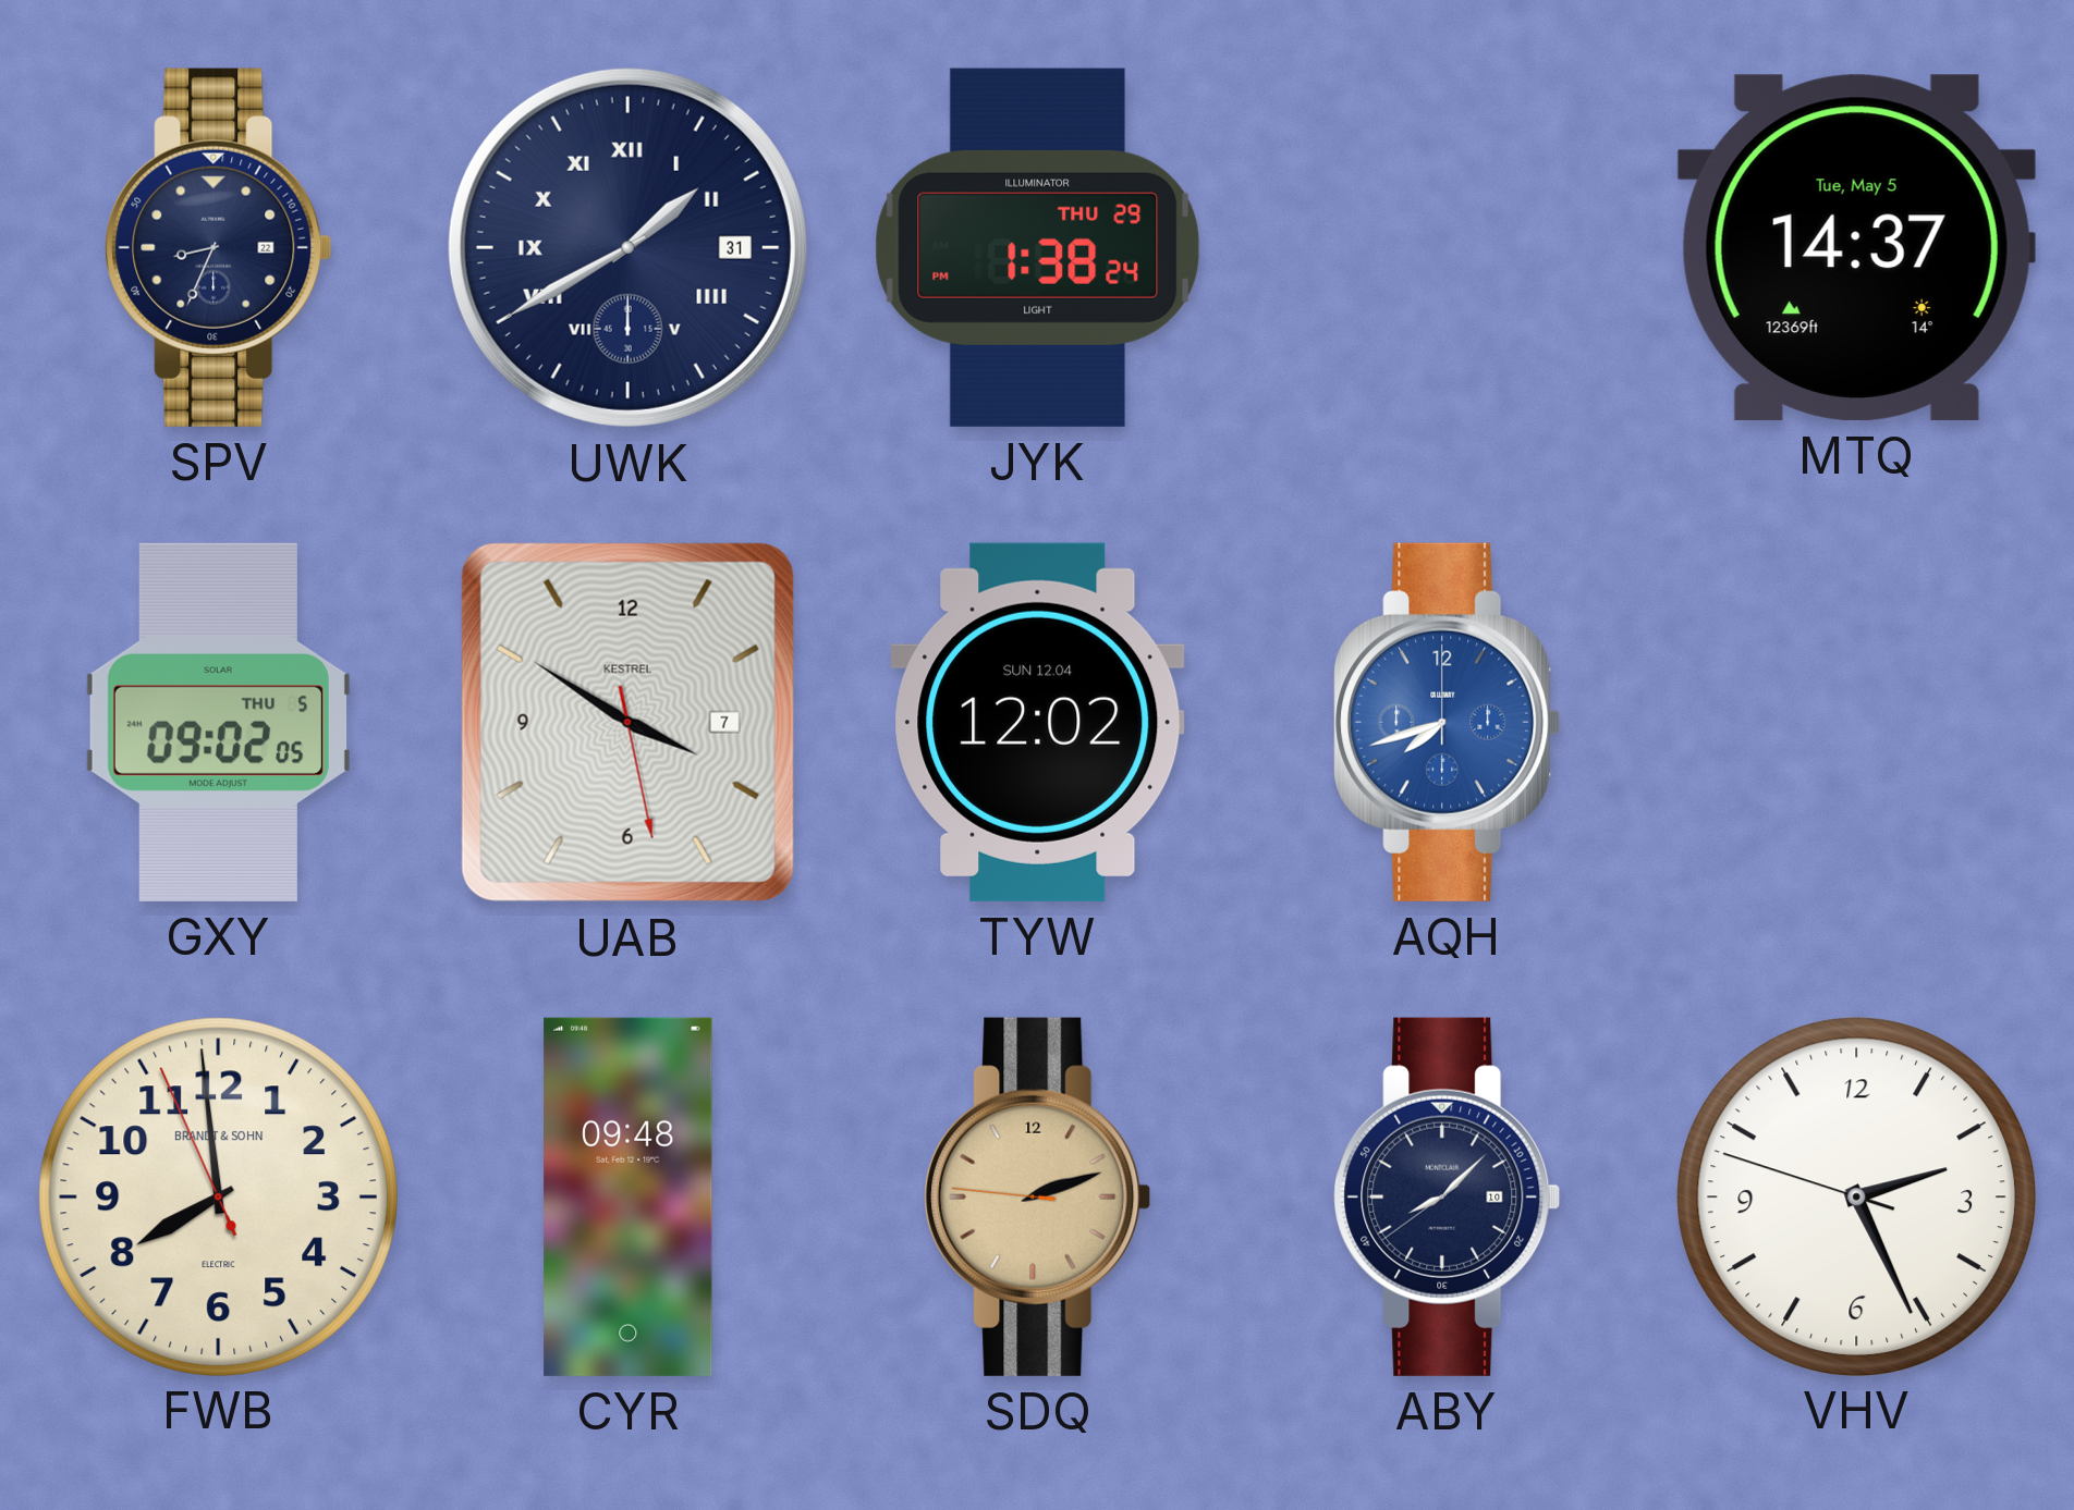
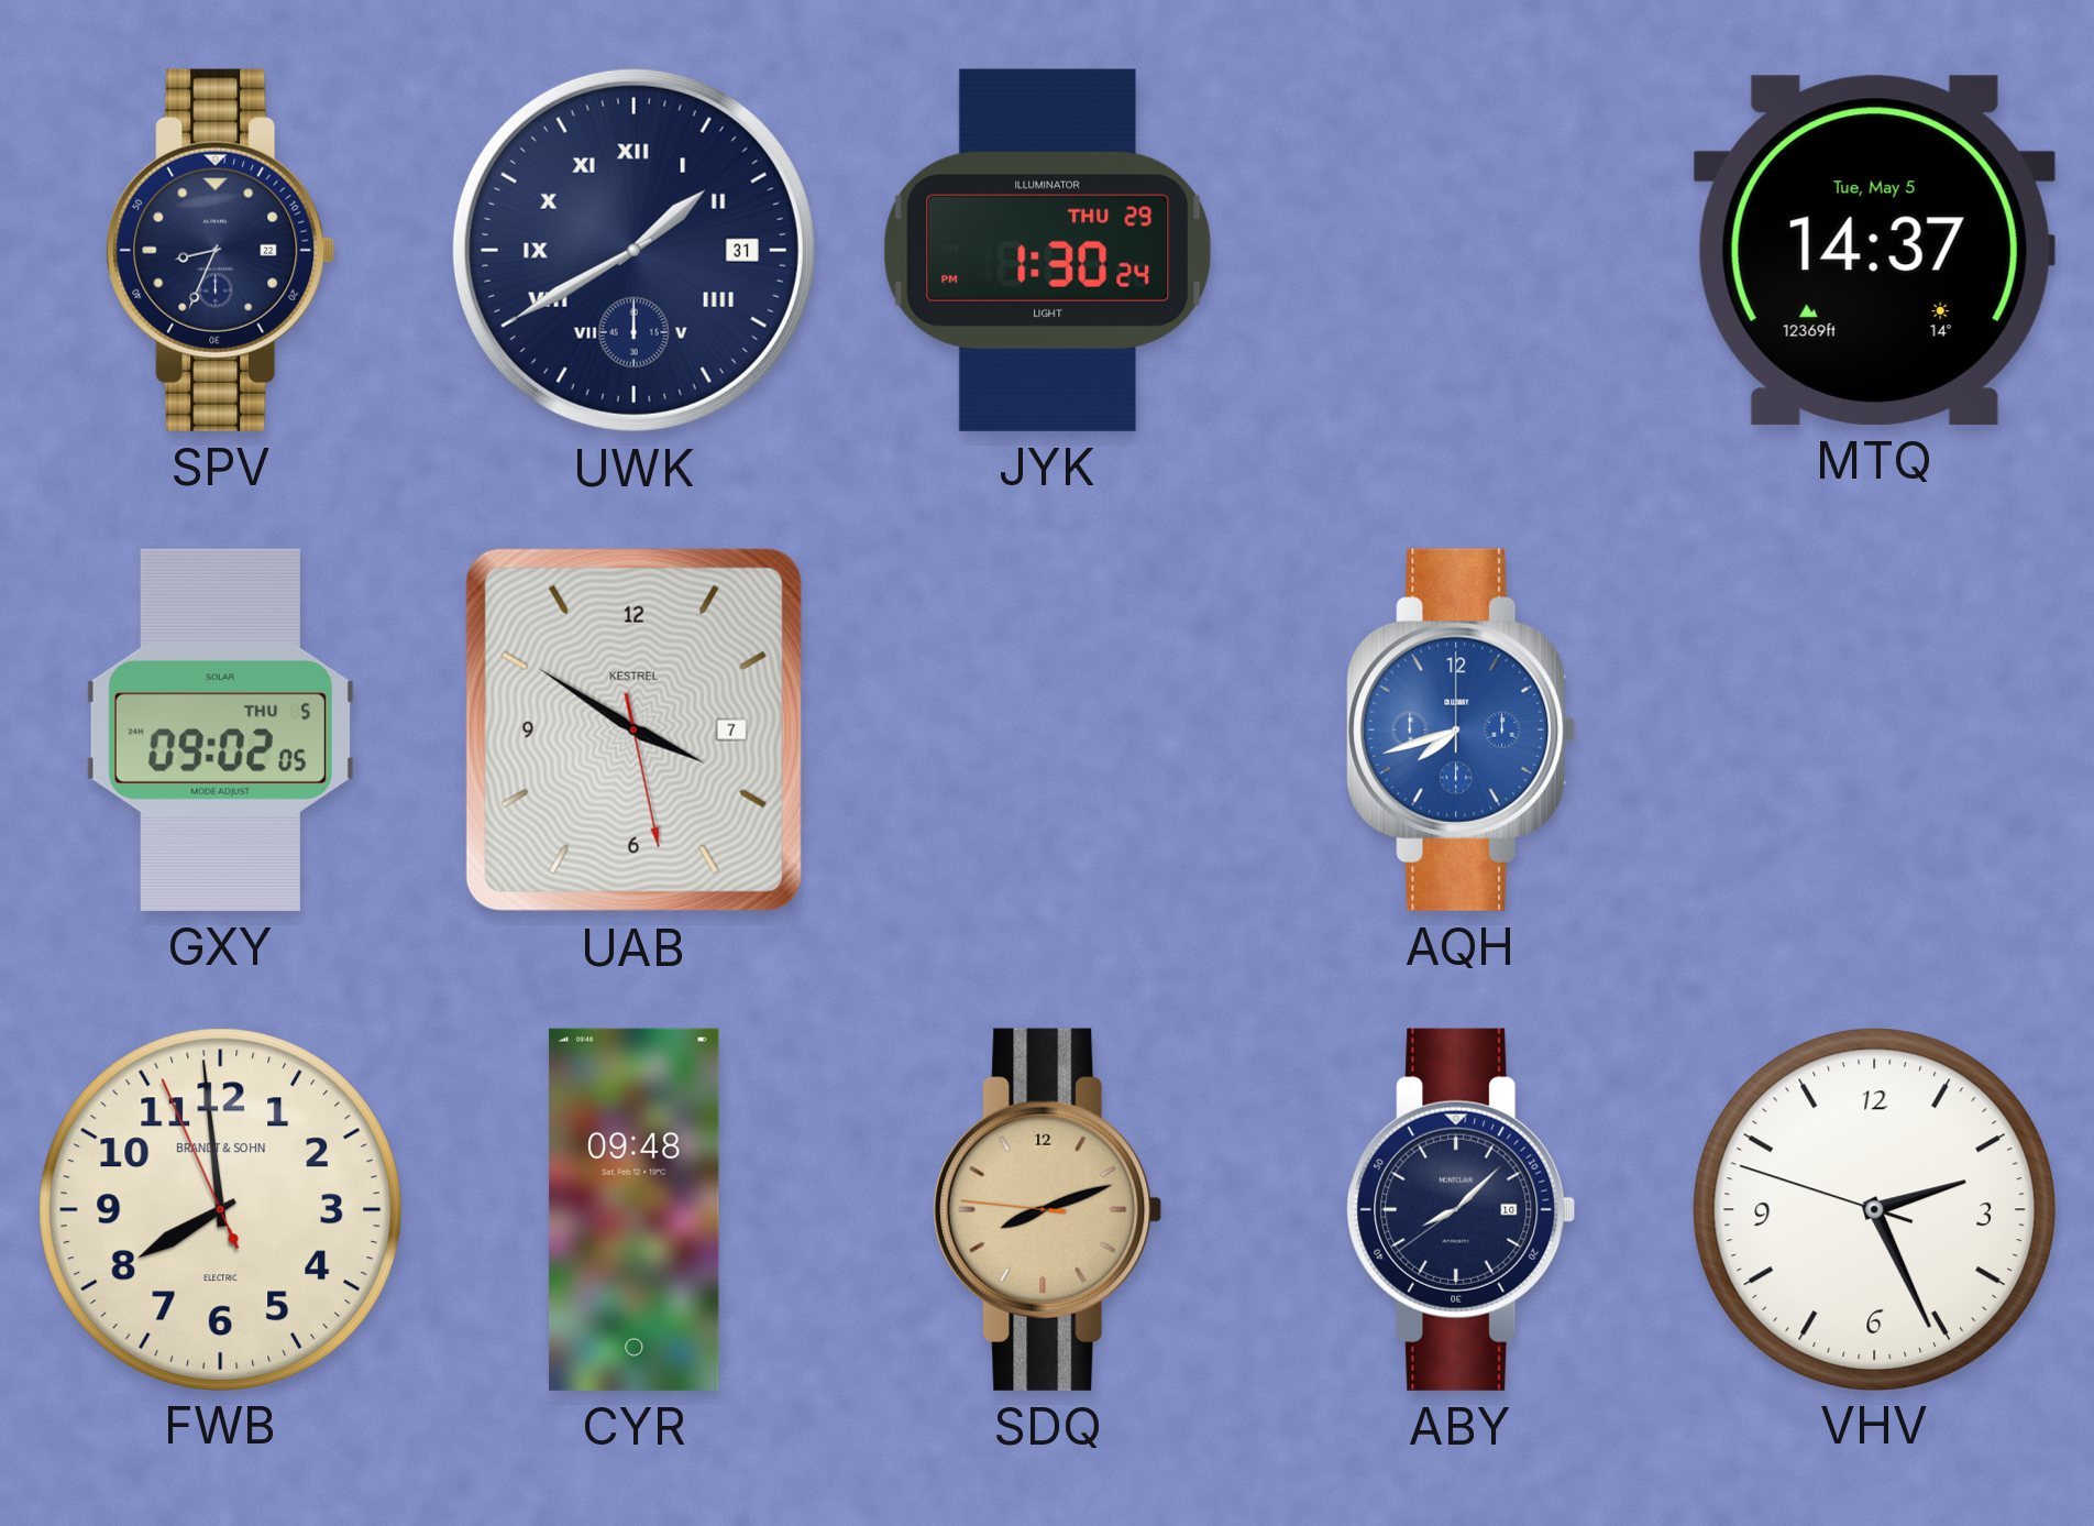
JYK: 1:38 -> 1:30 (1048, 250)
TYW: 12:02 -> none (1038, 722)
SDQ: 2:11 -> 8:11 (1048, 1209)
